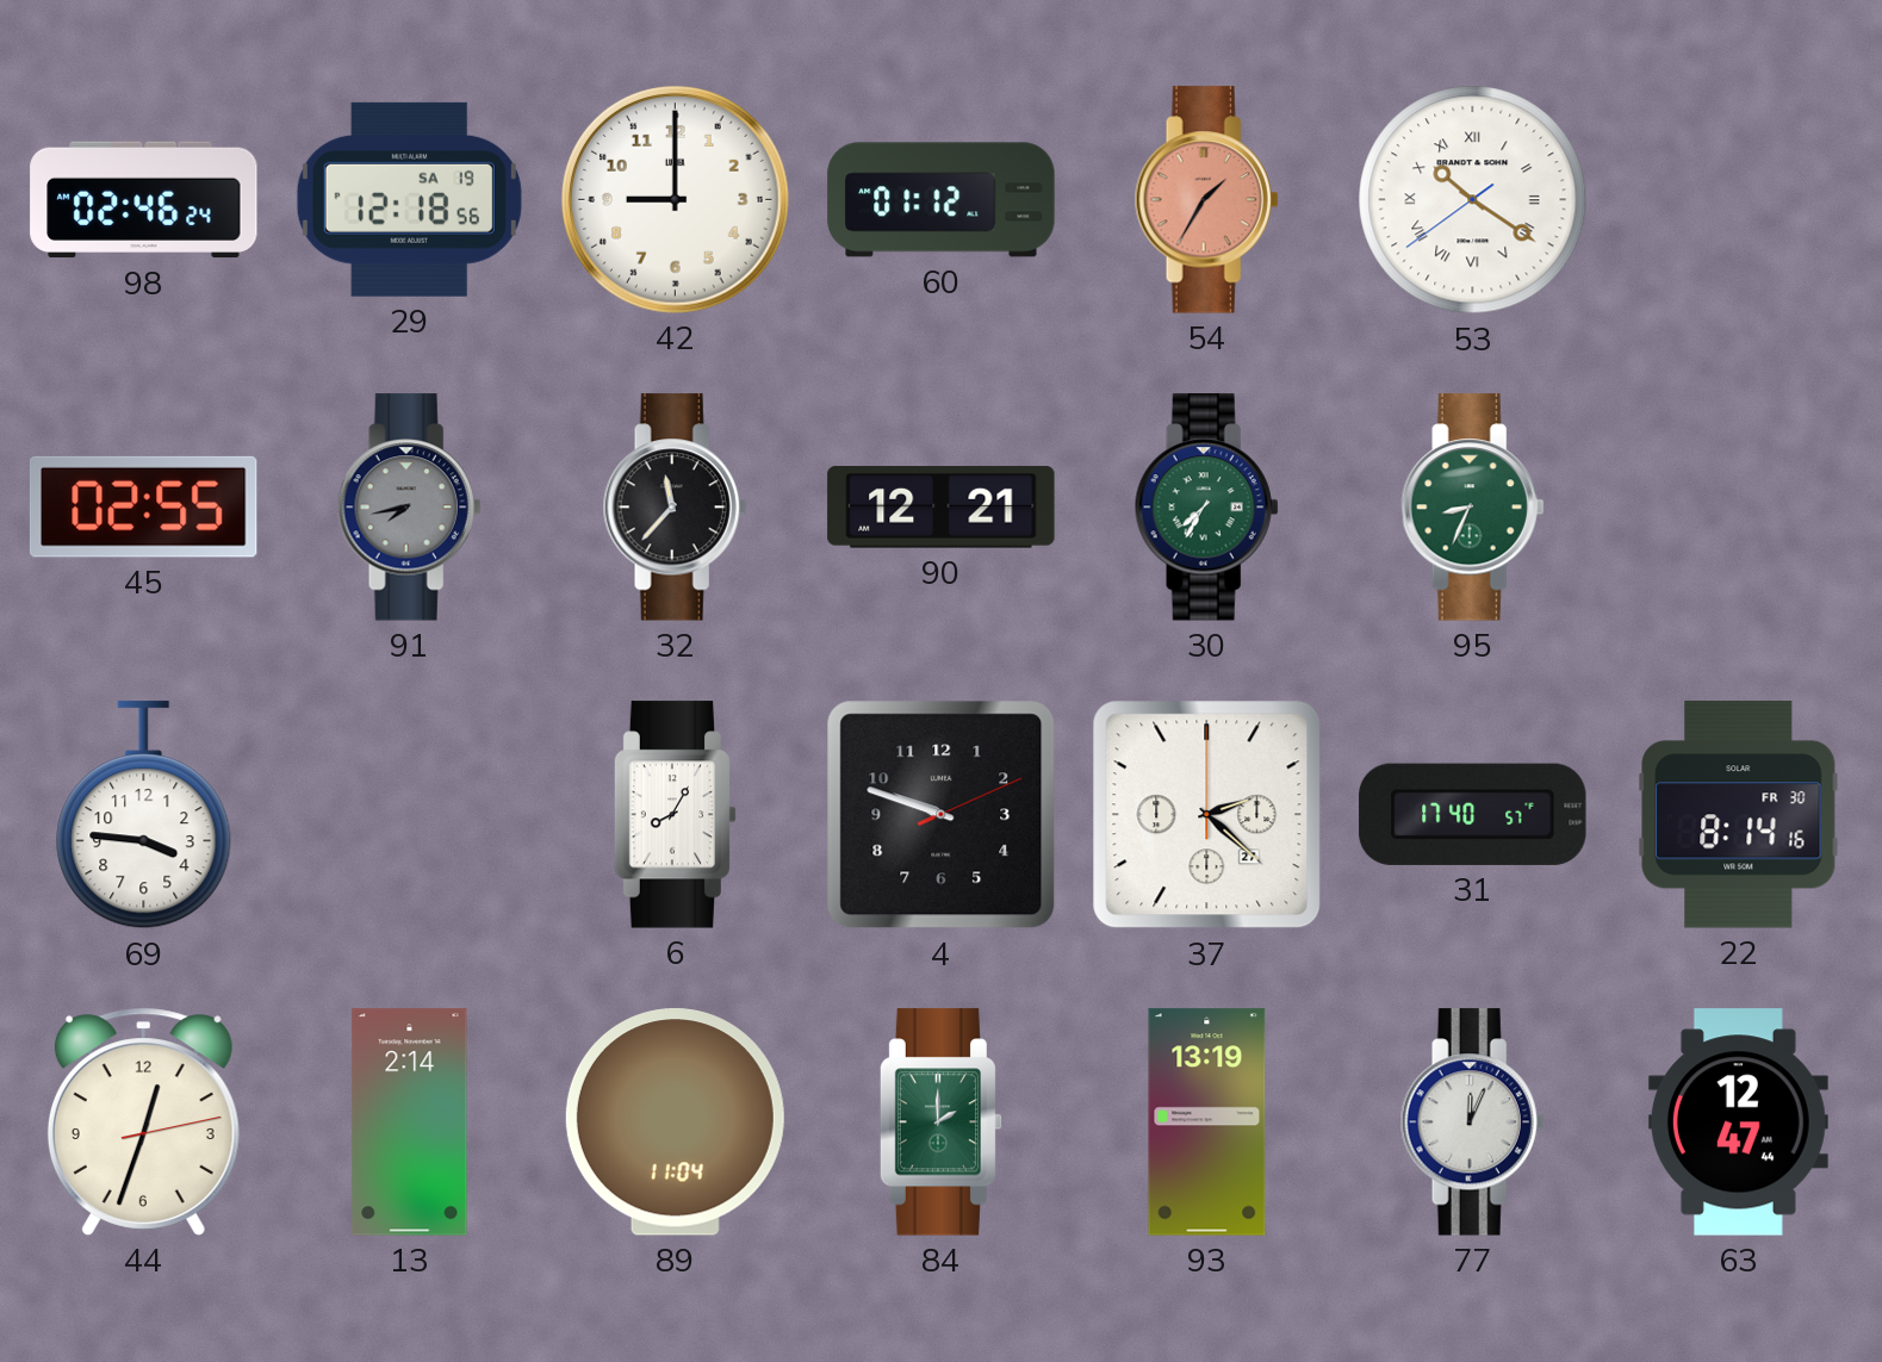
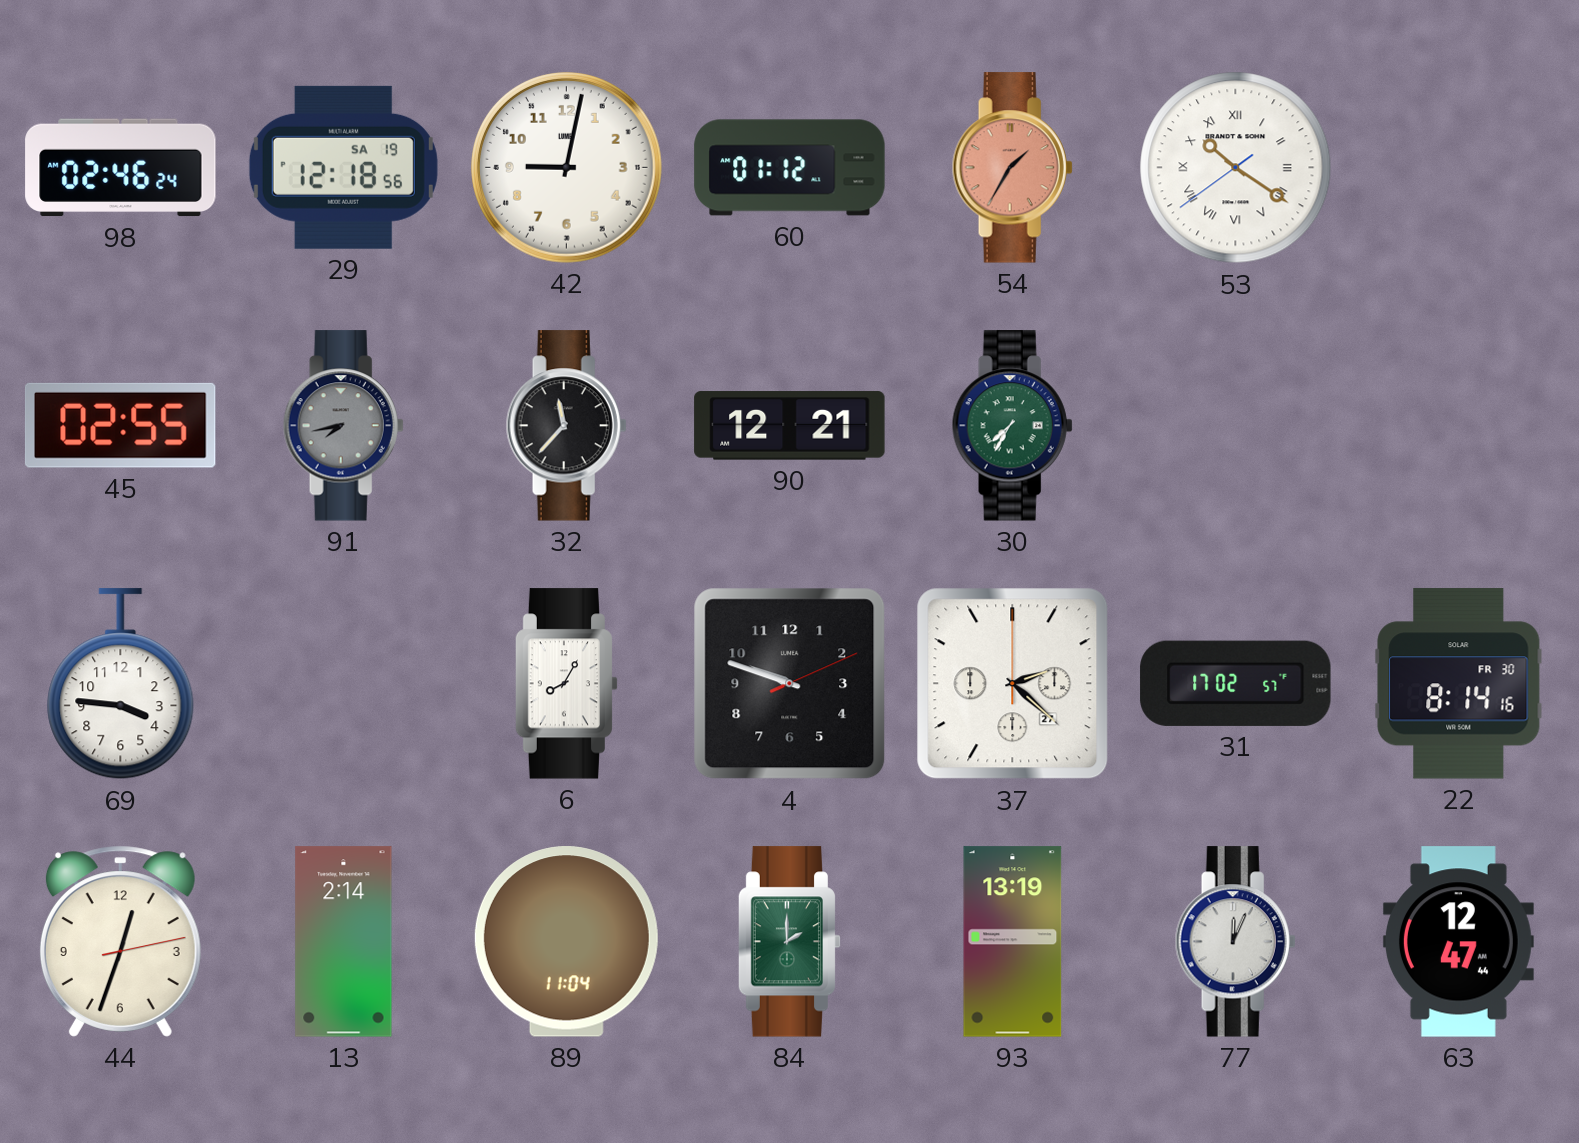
42: 9:00 -> 9:02 (567, 168)
95: 8:34 -> none (1472, 508)
31: 17:40 -> 17:02 (1236, 683)
